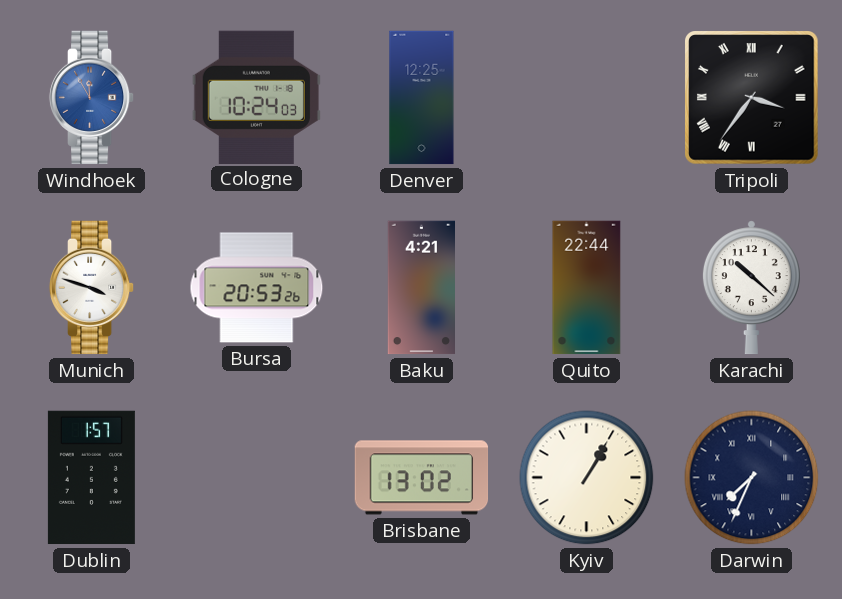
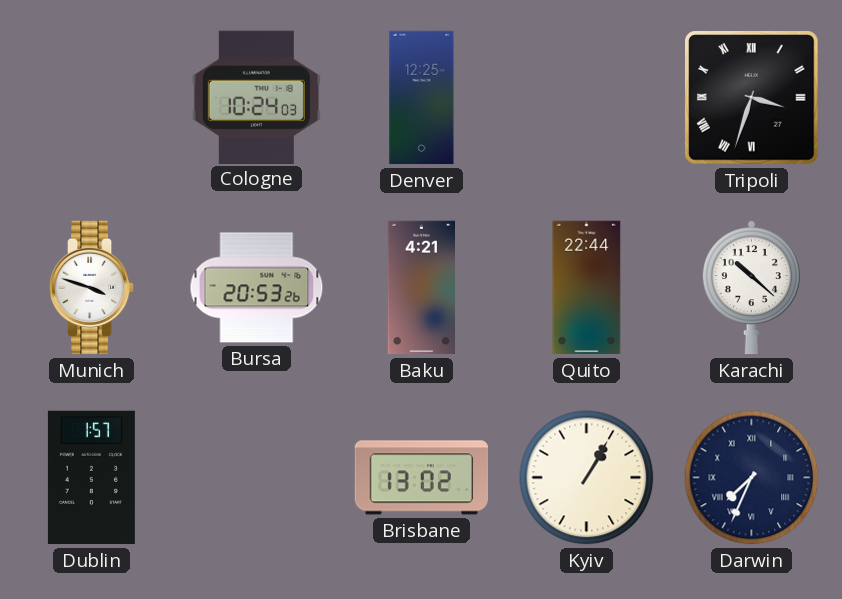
Windhoek: 11:55 -> none (92, 98)
Tripoli: 3:36 -> 3:33 (752, 98)
